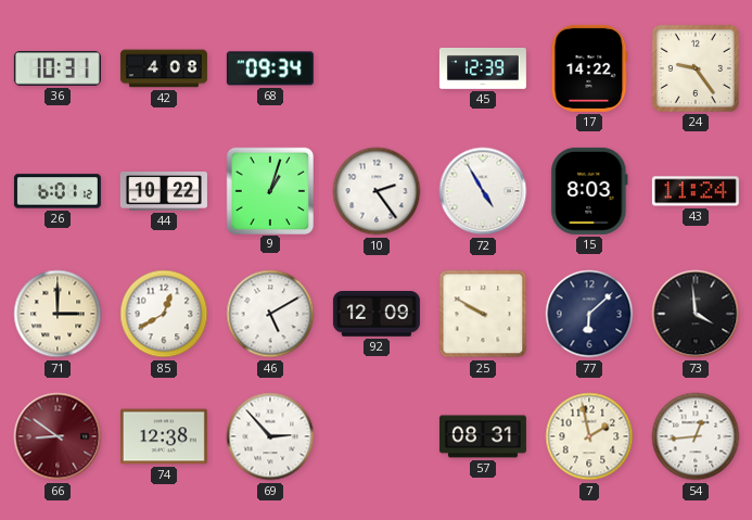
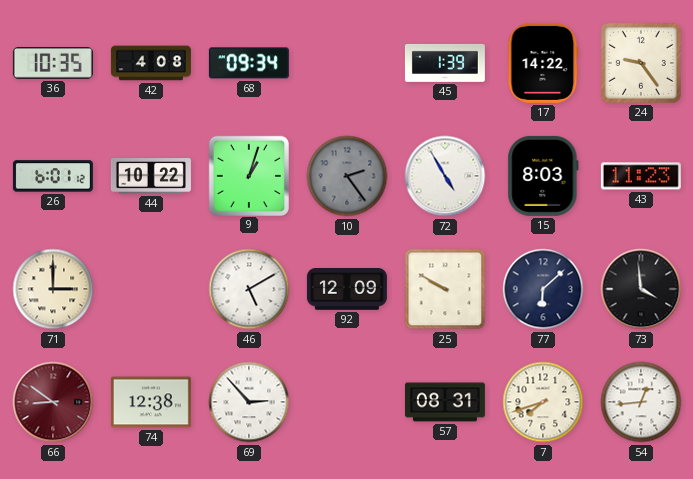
36: 10:31 -> 10:35 (53, 64)
45: 12:39 -> 1:39 (445, 63)
10 dial: white -> grey (347, 176)
43: 11:24 -> 11:23 (641, 176)
85: 12:40 -> none (164, 314)
7: 1:58 -> 7:42 (543, 402)
